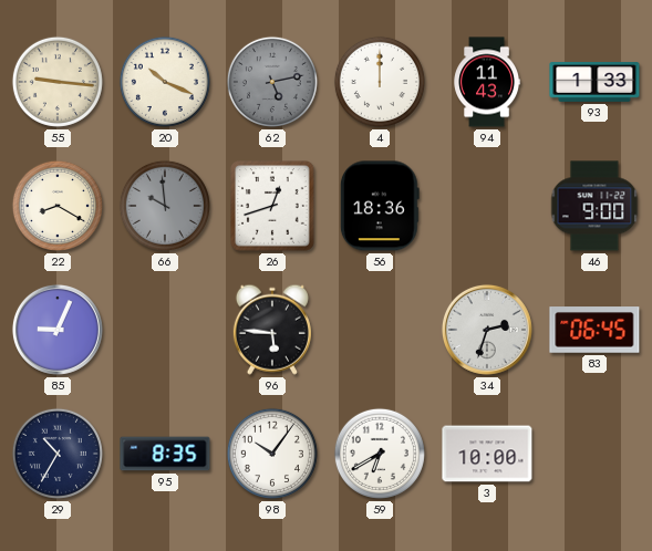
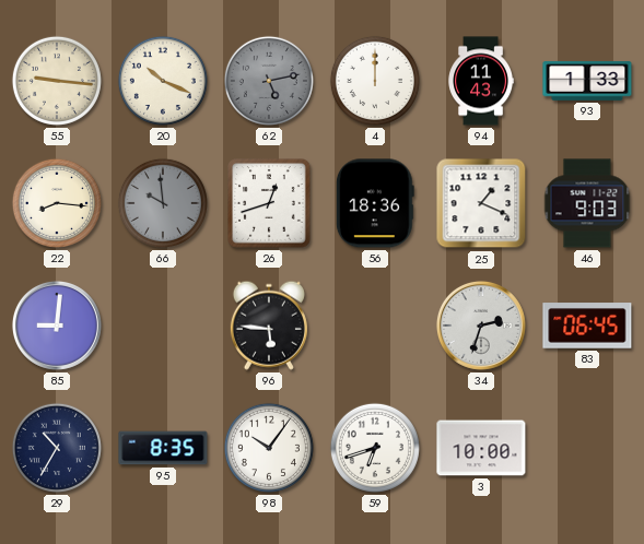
22: 8:20 -> 8:16 (57, 203)
25: none -> 1:19 (481, 203)
46: 9:00 -> 9:03 (587, 203)
85: 9:04 -> 9:01 (57, 326)
59: 6:40 -> 6:42 (375, 448)
